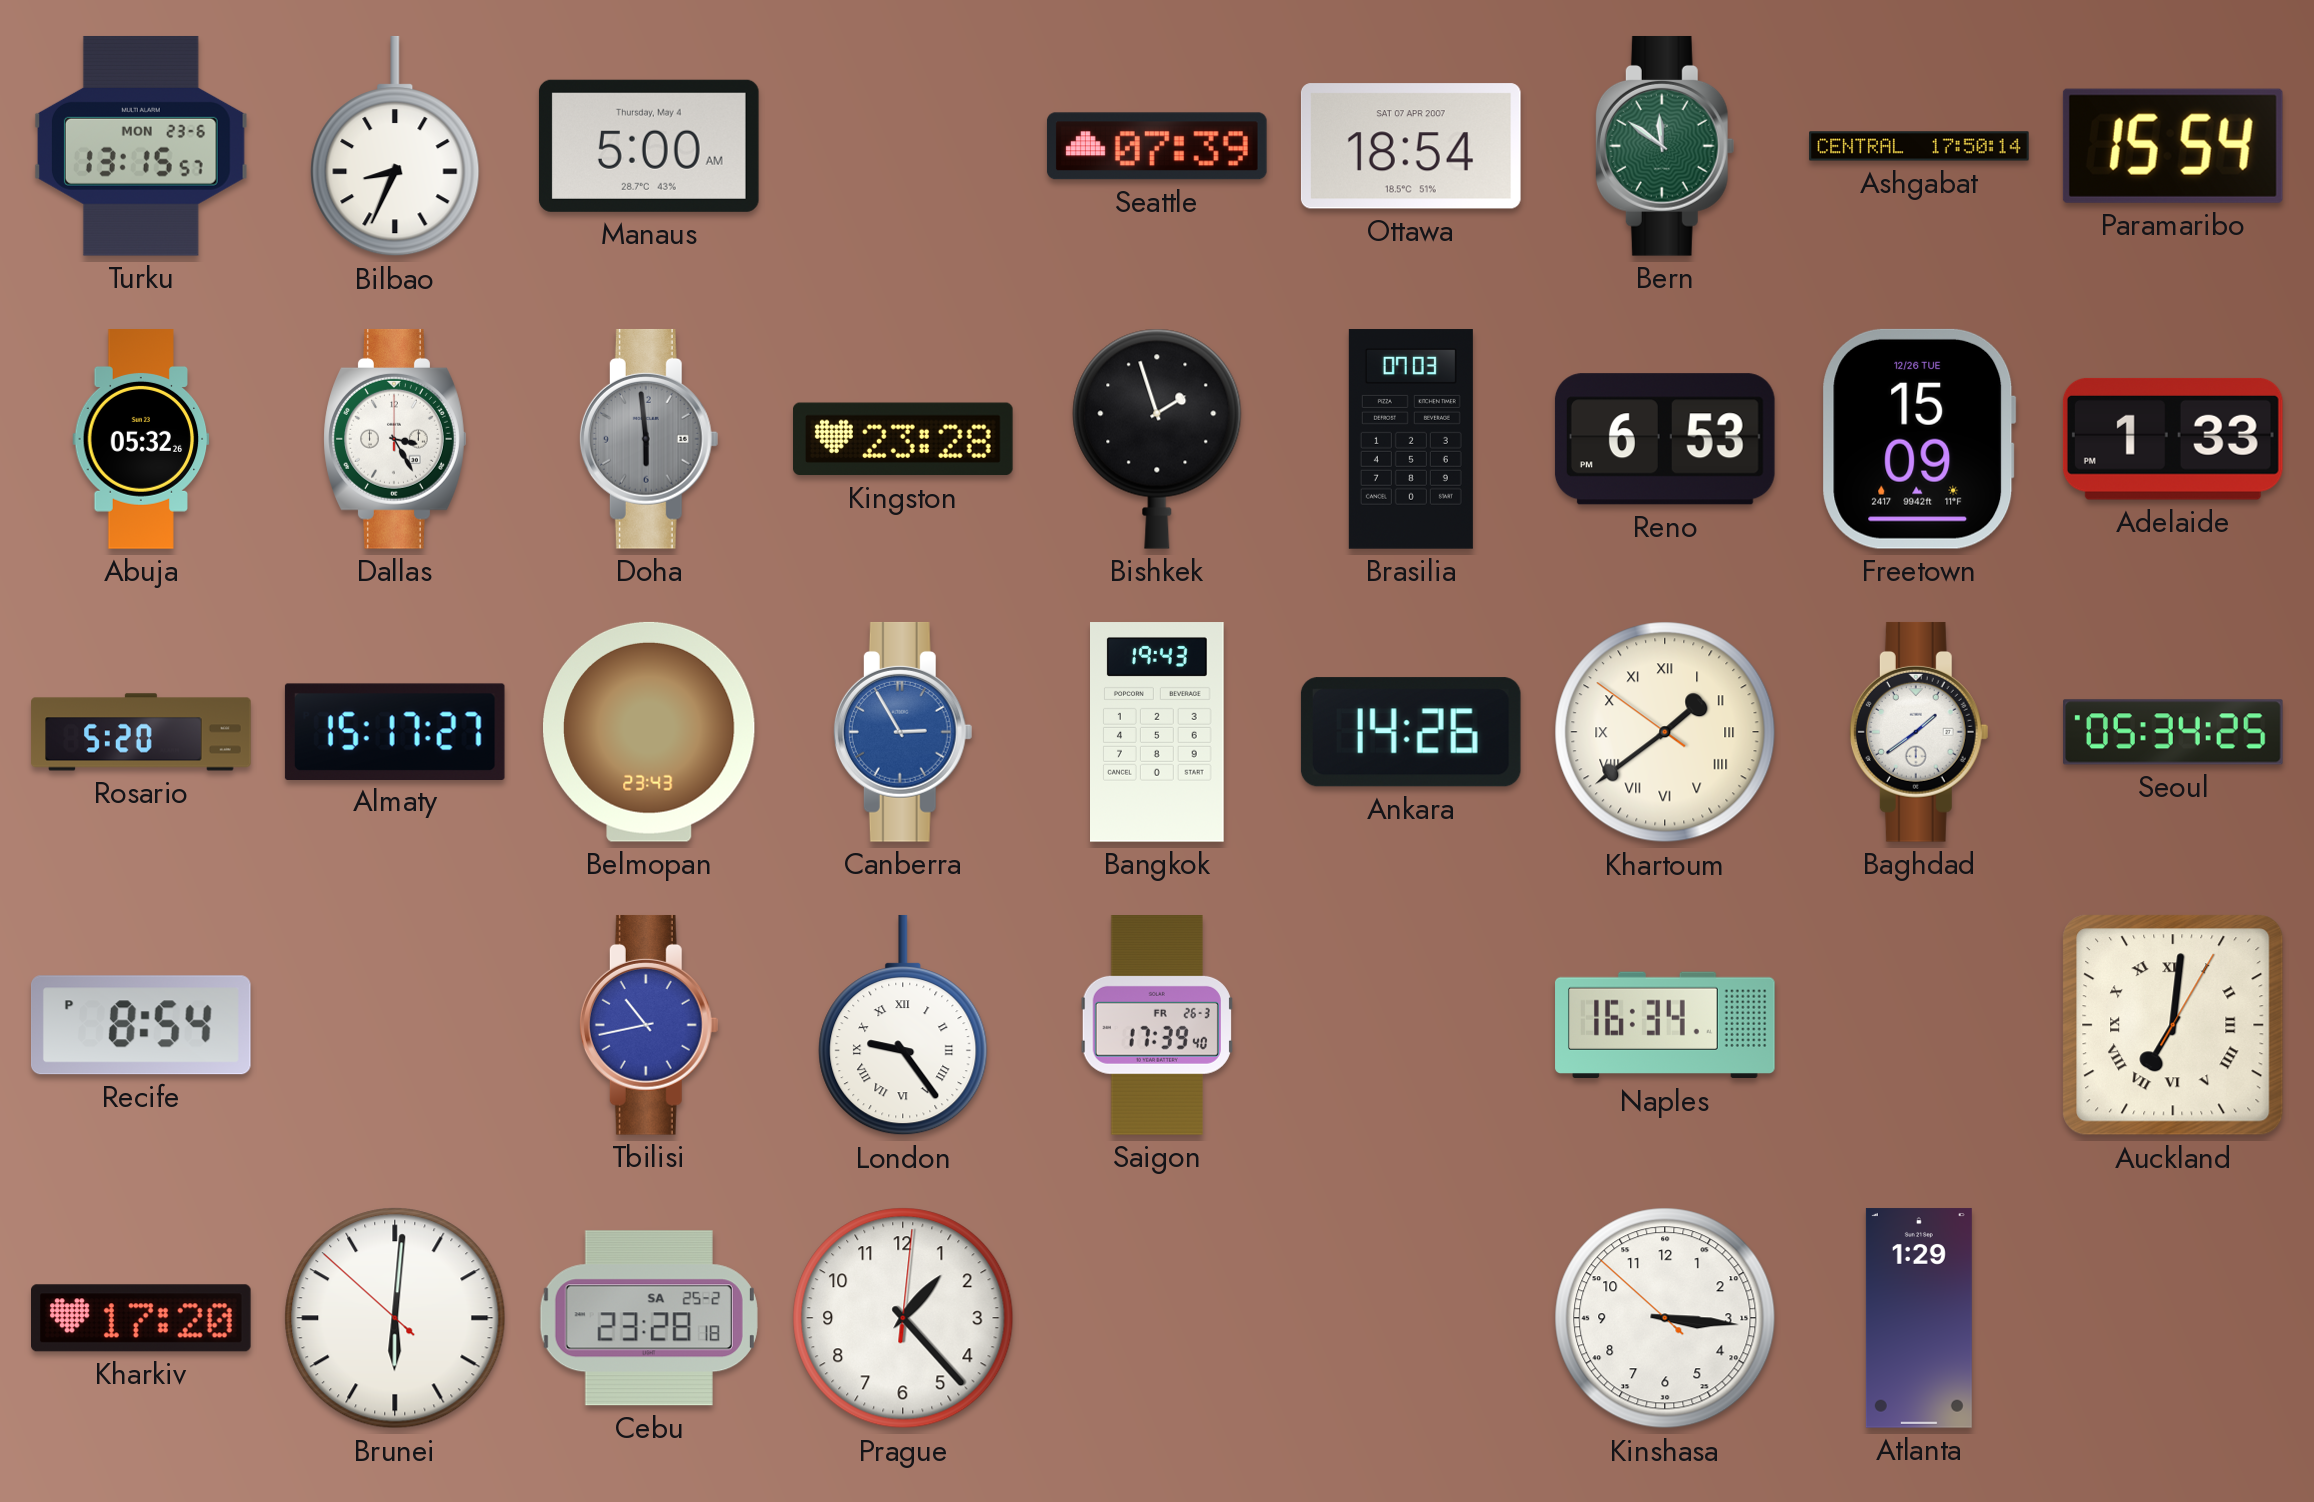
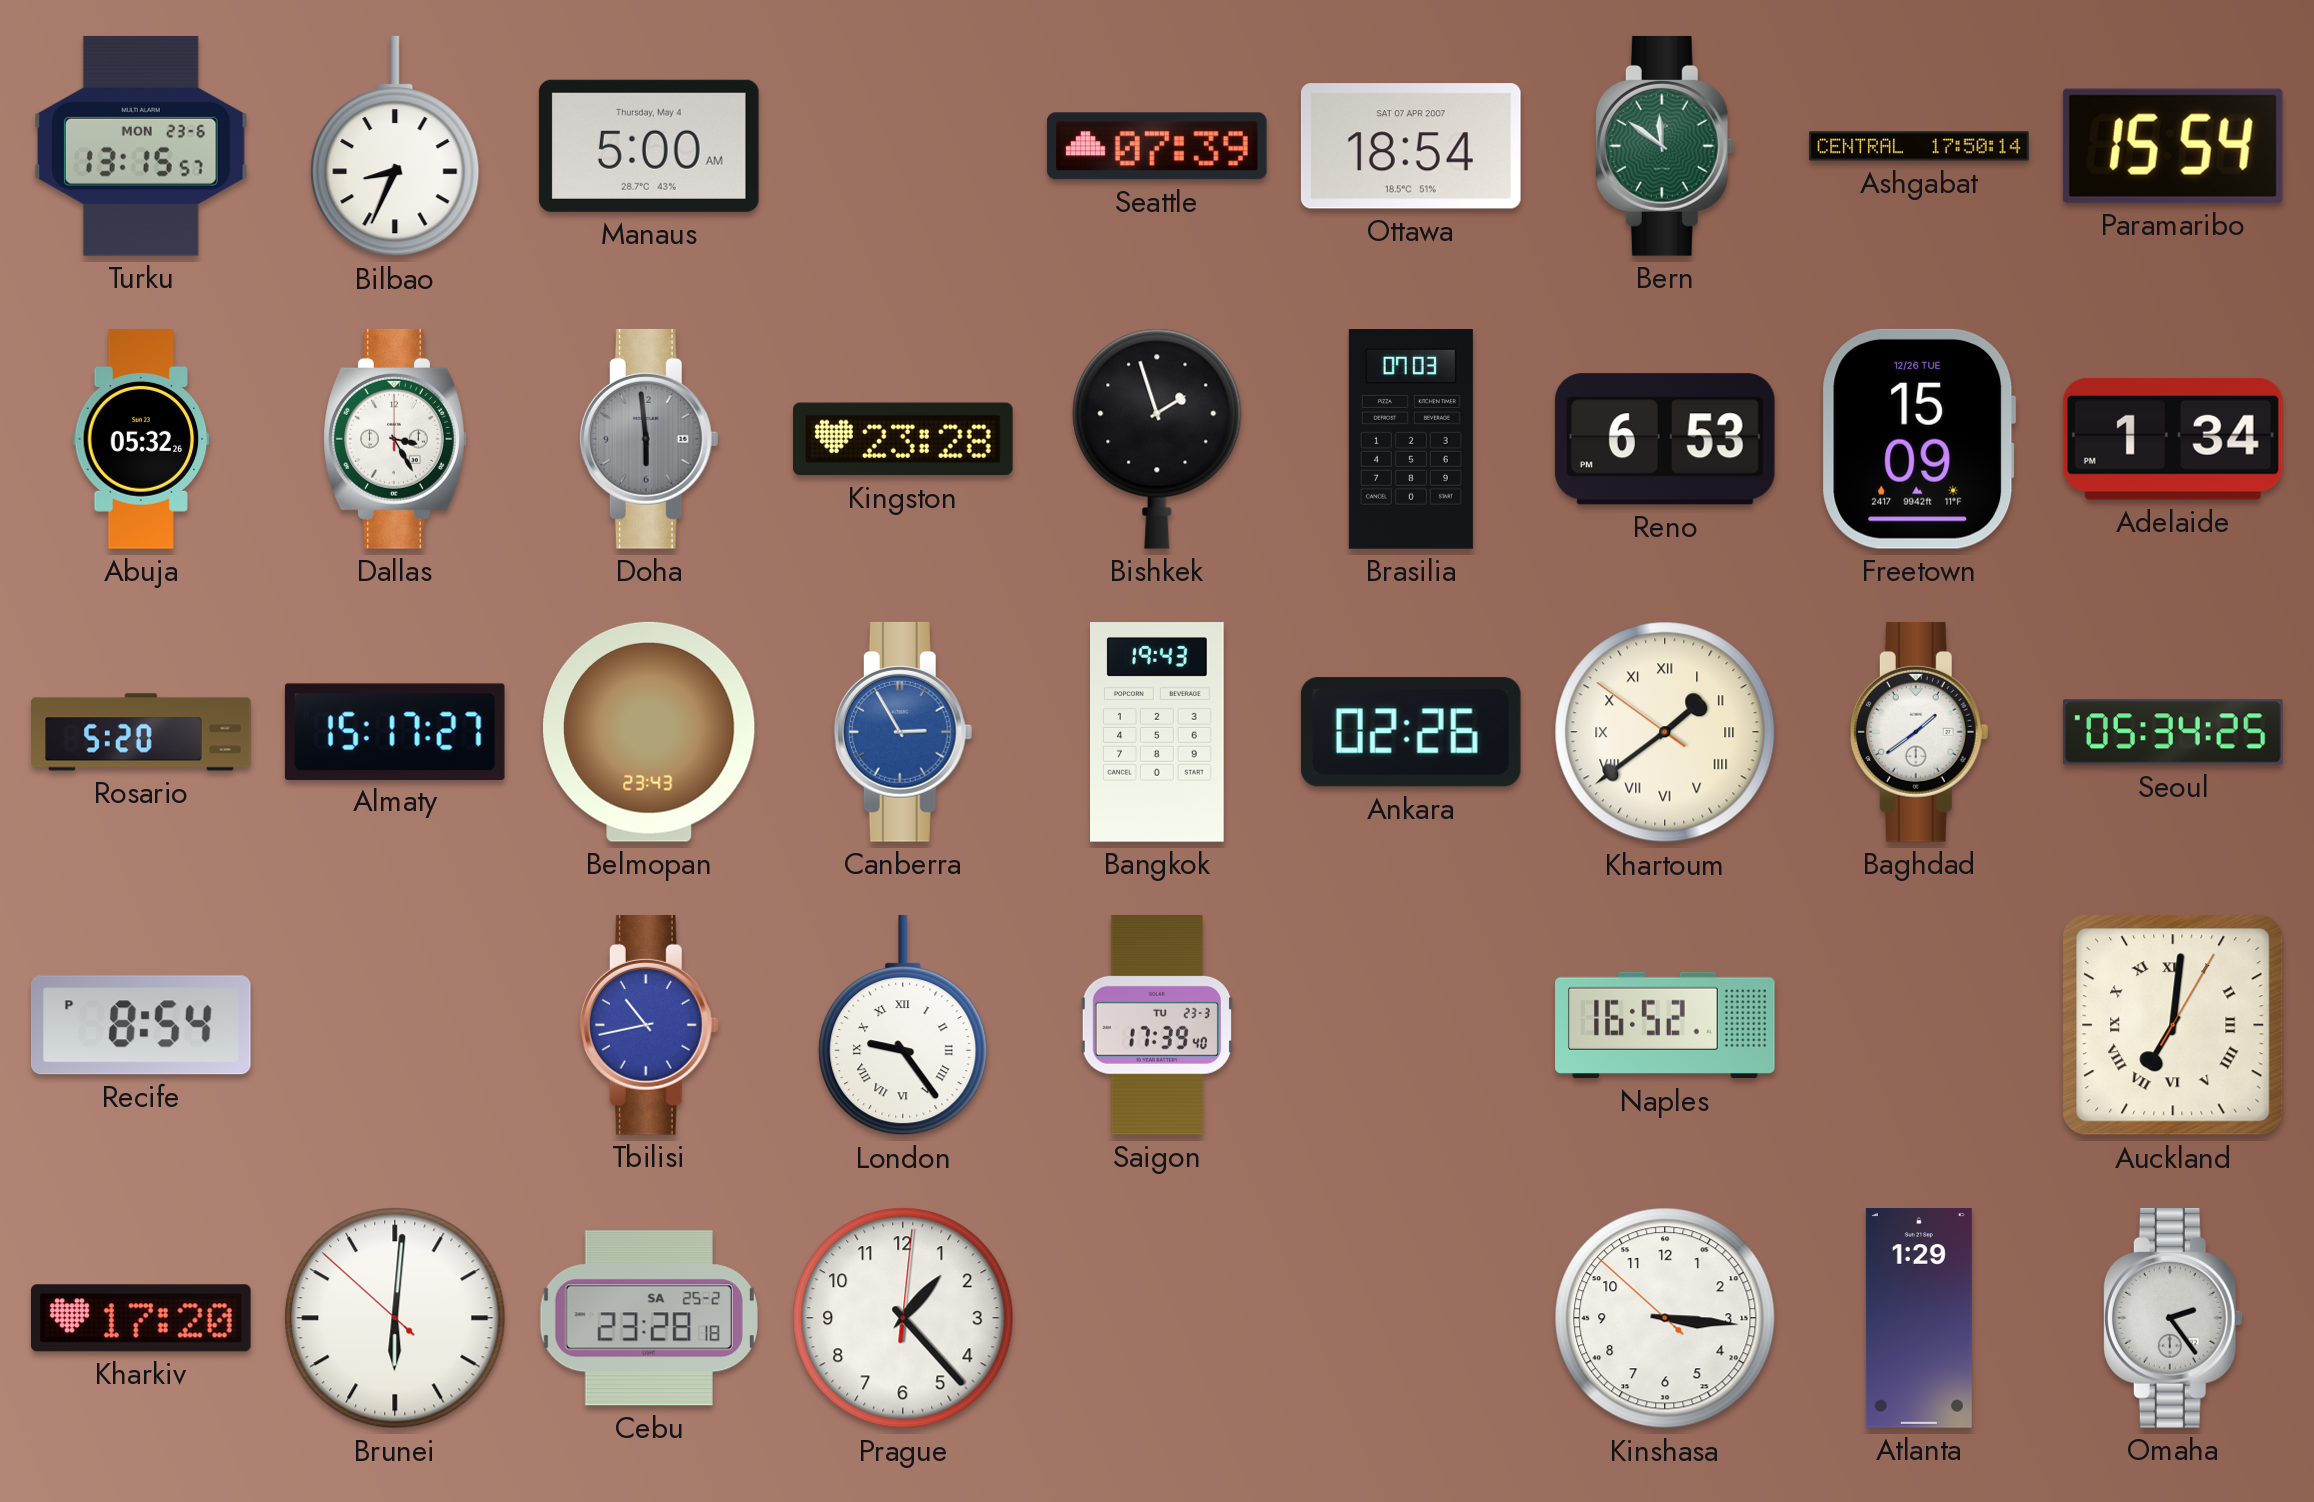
Adelaide: 1:33 -> 1:34 (2173, 439)
Ankara: 14:26 -> 02:26 (1411, 732)
Saigon date: FR 26-3 -> TU 23-3 (1157, 1026)
Naples: 16:34 -> 16:52 (1665, 1025)
Omaha: none -> 2:24 (2173, 1318)
